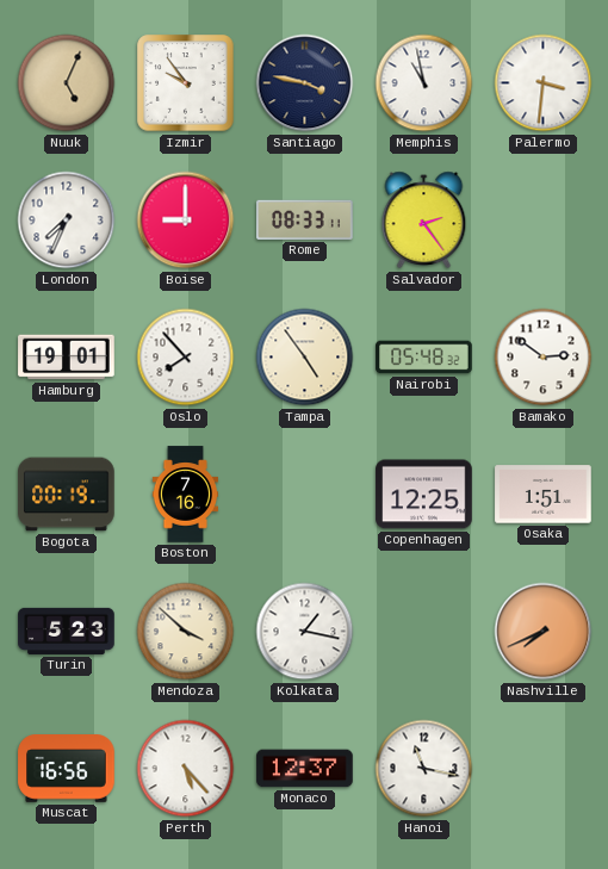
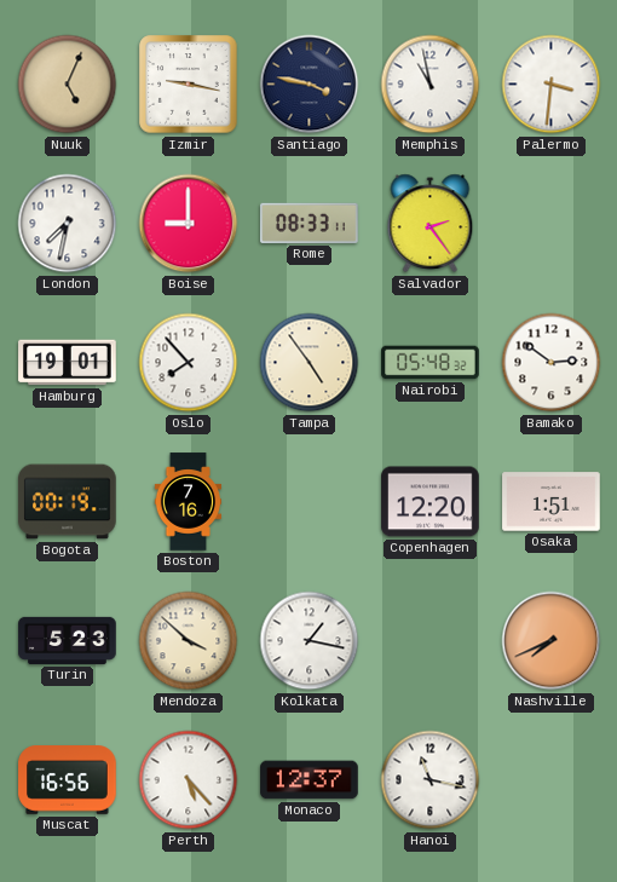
Izmir: 9:54 -> 9:17 (189, 85)
London: 7:34 -> 7:32 (68, 224)
Copenhagen: 12:25 -> 12:20 (431, 502)
